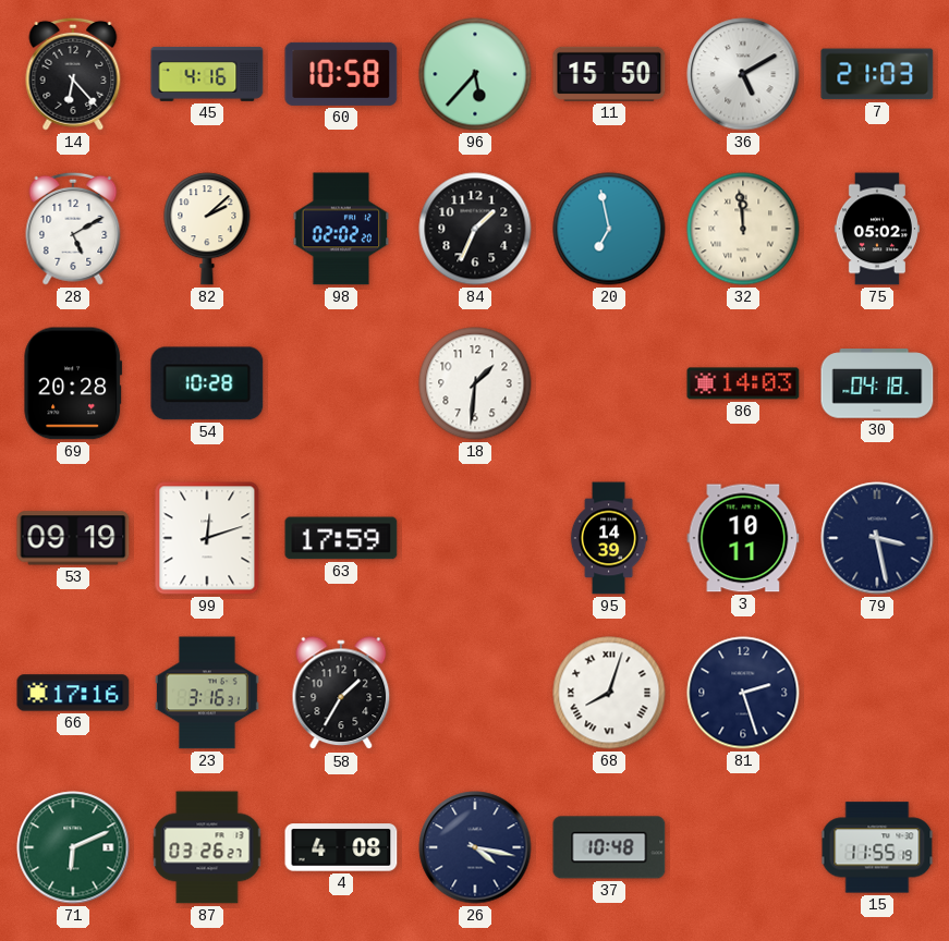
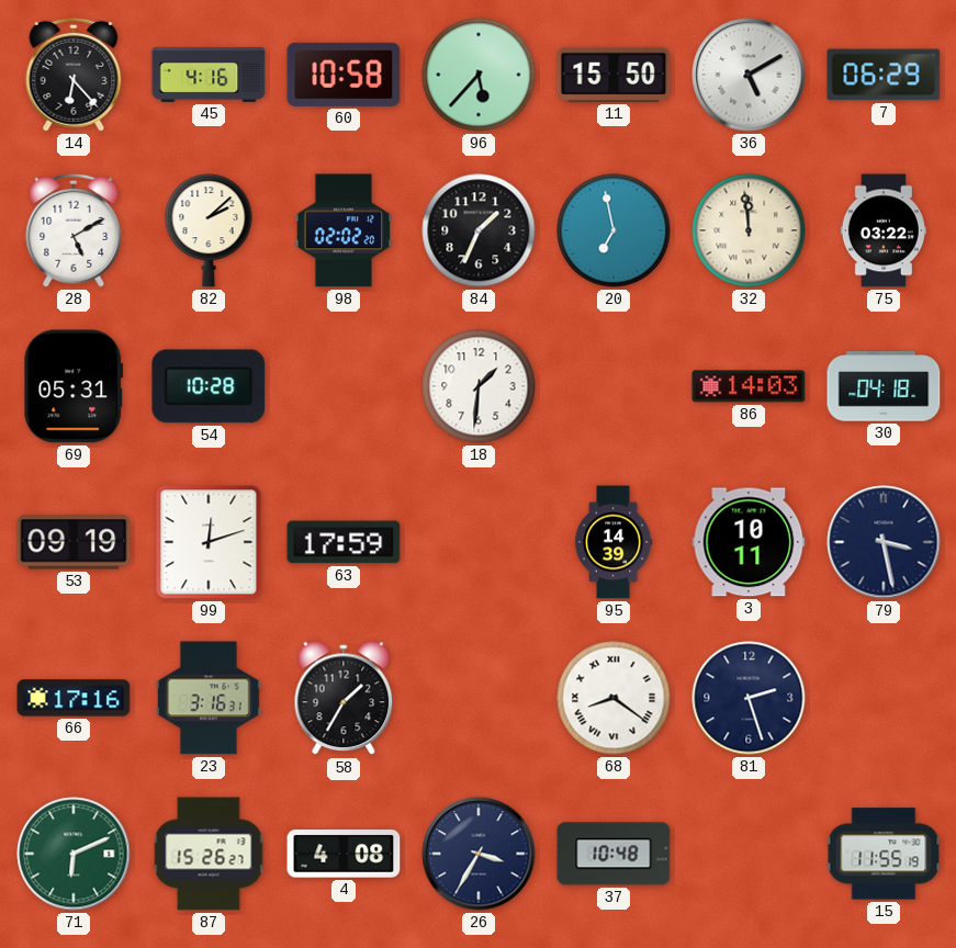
7: 21:03 -> 06:29 (884, 75)
75: 05:02 -> 03:22 (884, 230)
69: 20:28 -> 05:31 (74, 386)
68: 8:03 -> 8:21 (614, 698)
87: 03:26 -> 15:26 (209, 854)
26: 4:17 -> 3:35 (479, 854)
